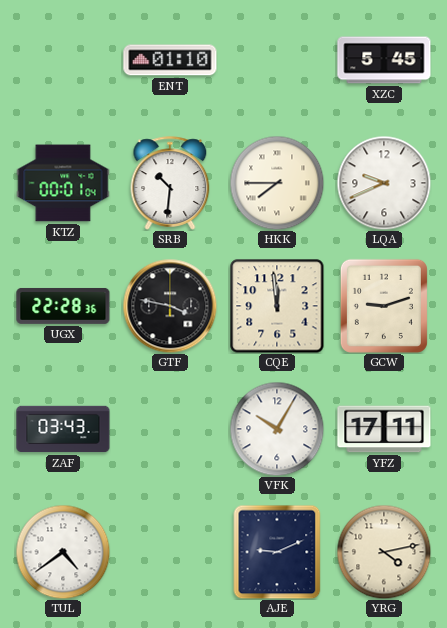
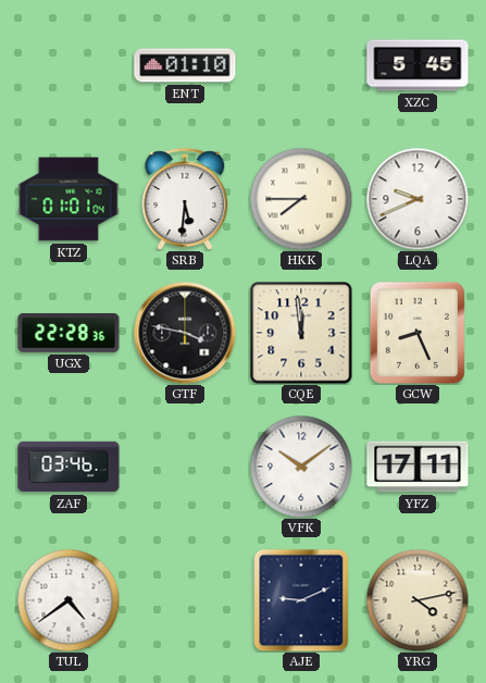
KTZ: 00:01 -> 01:01 (68, 199)
SRB: 10:31 -> 5:31 (185, 199)
GCW: 9:12 -> 8:26 (418, 333)
ZAF: 03:43 -> 03:46 (68, 467)
VFK: 10:05 -> 10:09 (301, 467)
